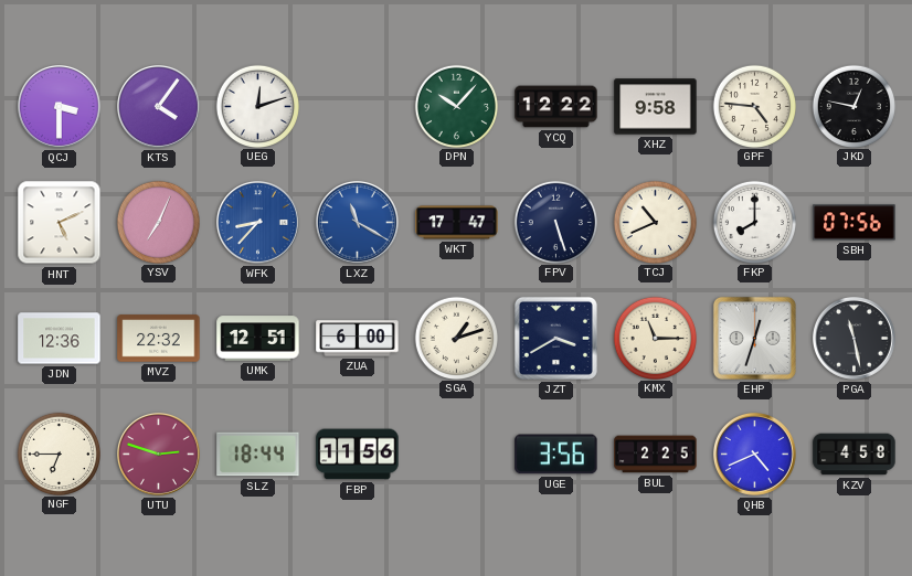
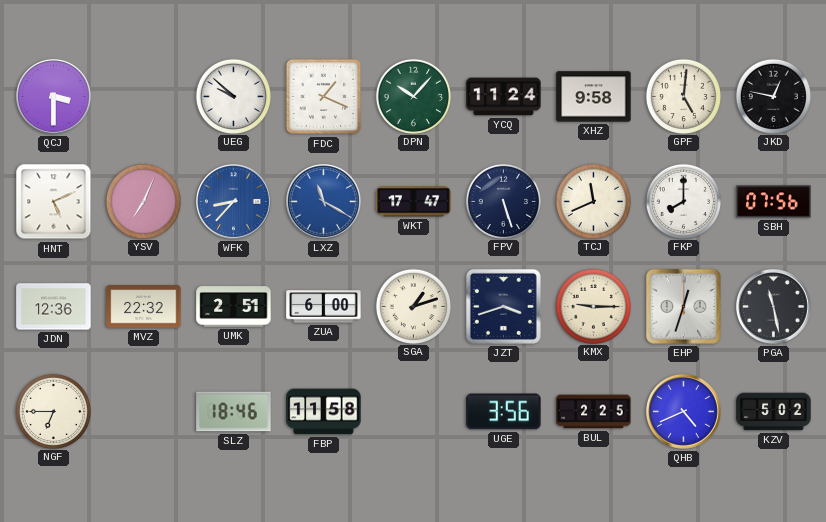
KTS: 4:06 -> none (159, 107)
UEG: 12:12 -> 9:52 (233, 96)
FDC: none -> 1:19 (324, 97)
YCQ: 12:22 -> 11:24 (504, 97)
GPF: 4:46 -> 5:01 (683, 96)
TCJ: 10:41 -> 11:41 (593, 201)
UMK: 12:51 -> 2:51 (234, 307)
JZT: 3:40 -> 3:42 (503, 306)
KMX: 11:15 -> 9:15 (593, 306)
UTU: 2:48 -> none (159, 455)
SLZ: 18:44 -> 18:46 (234, 412)
FBP: 11:56 -> 11:58 (324, 412)
KZV: 4:58 -> 5:02 (774, 412)
